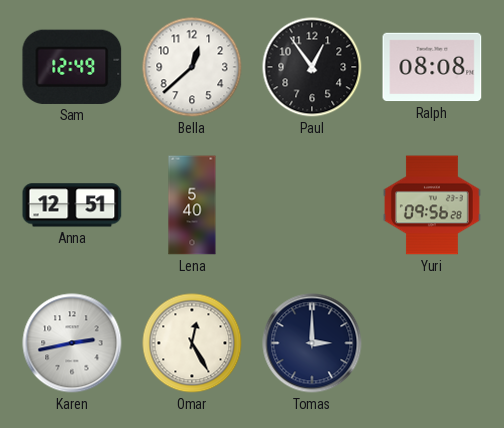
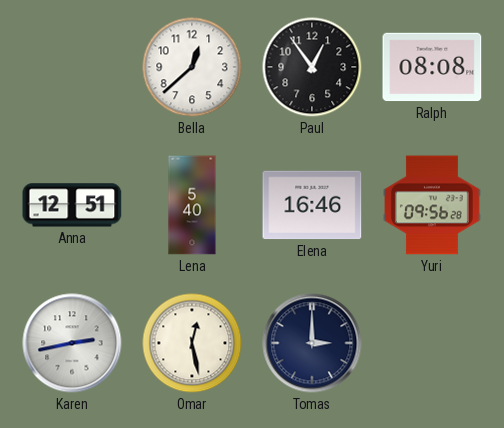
Sam: 12:49 -> none (72, 67)
Elena: none -> 16:46 (312, 205)
Omar: 12:25 -> 12:28 (192, 343)
